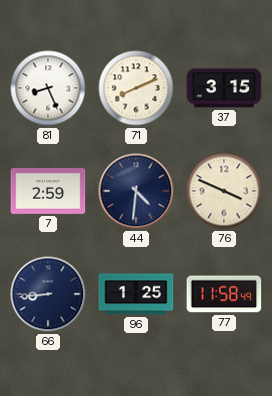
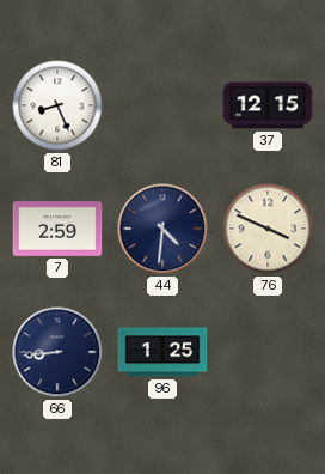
71: 8:11 -> none (136, 88)
37: 3:15 -> 12:15 (268, 105)
77: 11:58 -> none (224, 294)
